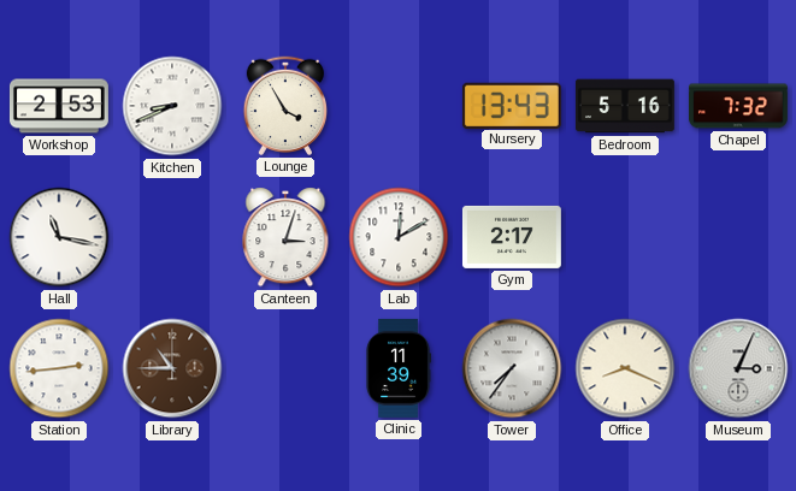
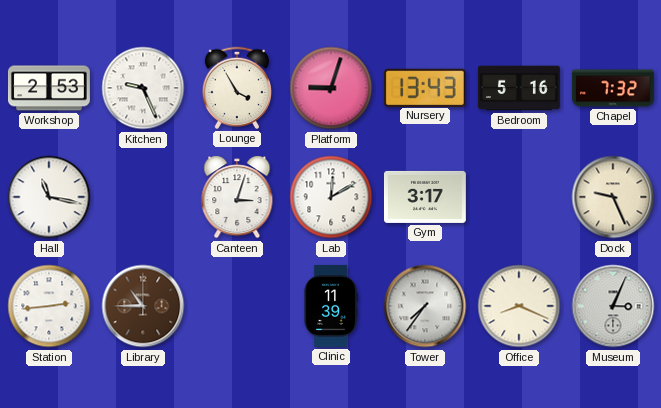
Kitchen: 8:41 -> 9:26 (143, 88)
Platform: none -> 9:03 (331, 88)
Gym: 2:17 -> 3:17 (425, 197)
Dock: none -> 9:26 (613, 197)
